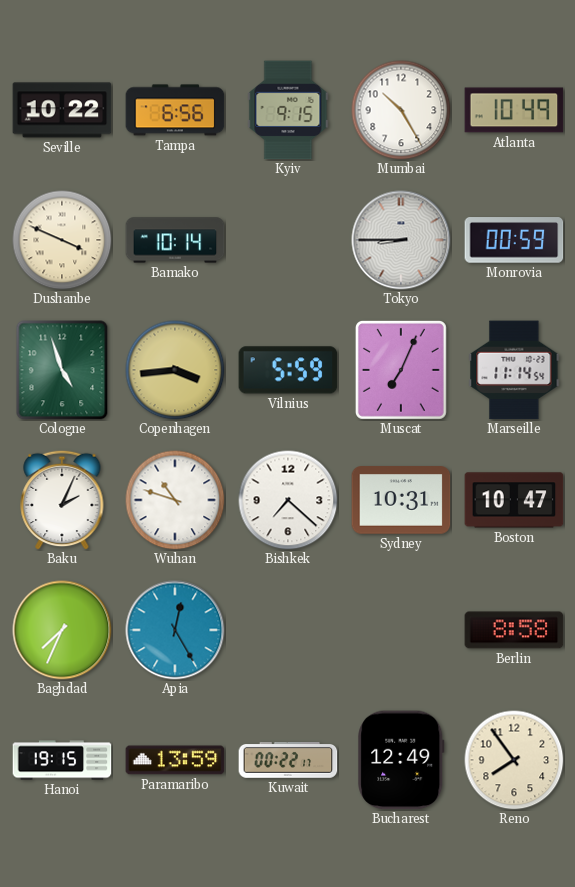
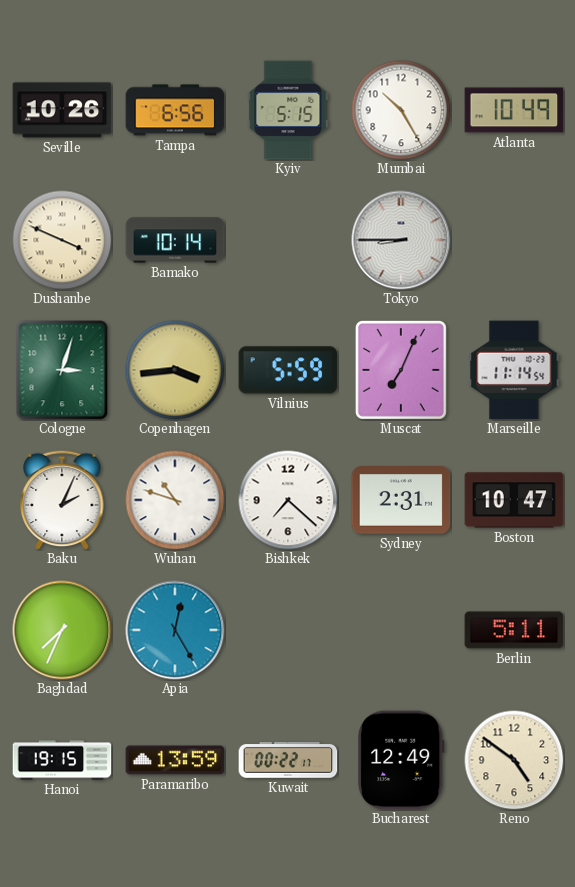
Seville: 10:22 -> 10:26 (62, 110)
Kyiv: 9:15 -> 5:15 (288, 110)
Monrovia: 00:59 -> none (514, 240)
Cologne: 4:57 -> 3:03 (62, 370)
Sydney: 10:31 -> 2:31 (401, 500)
Berlin: 8:58 -> 5:11 (514, 630)
Reno: 7:54 -> 4:51 (514, 760)
